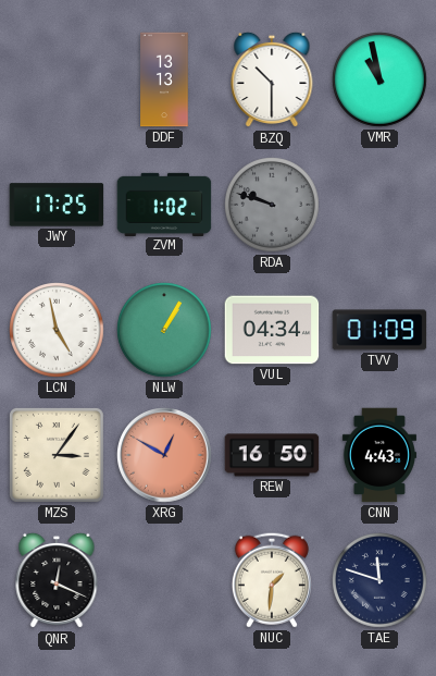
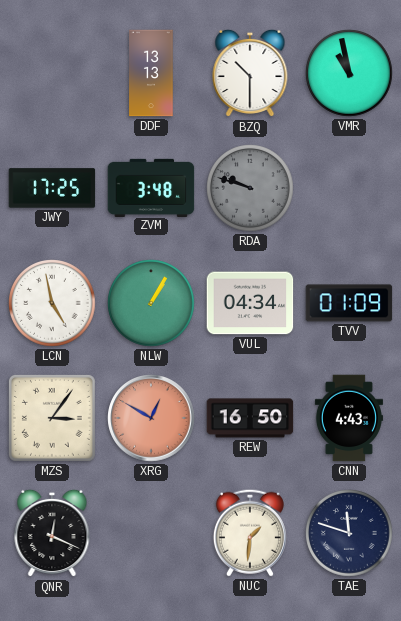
ZVM: 1:02 -> 3:48 (151, 187)
